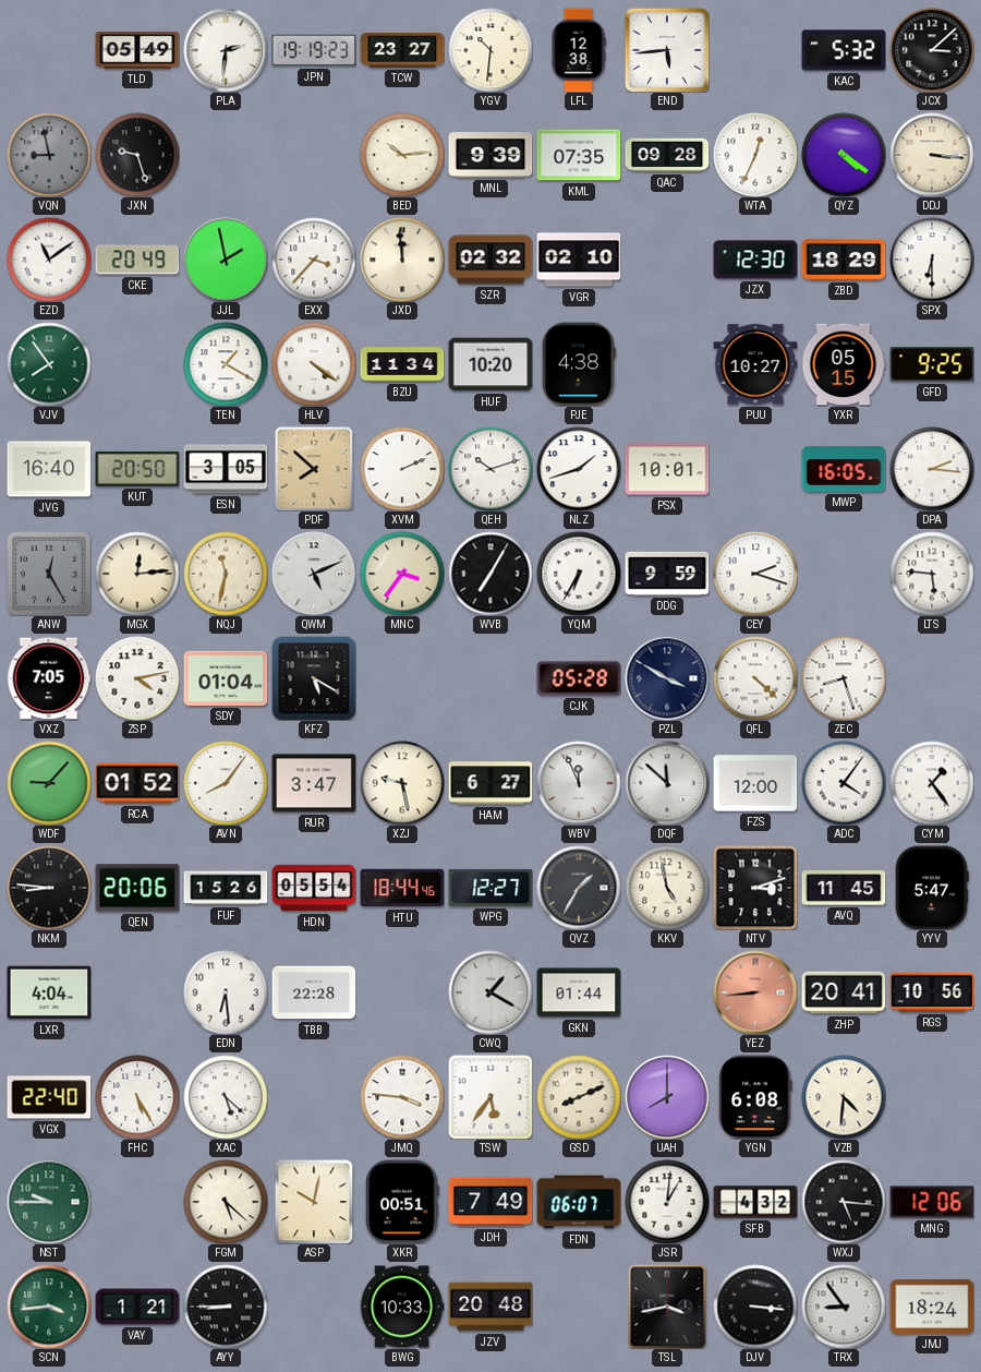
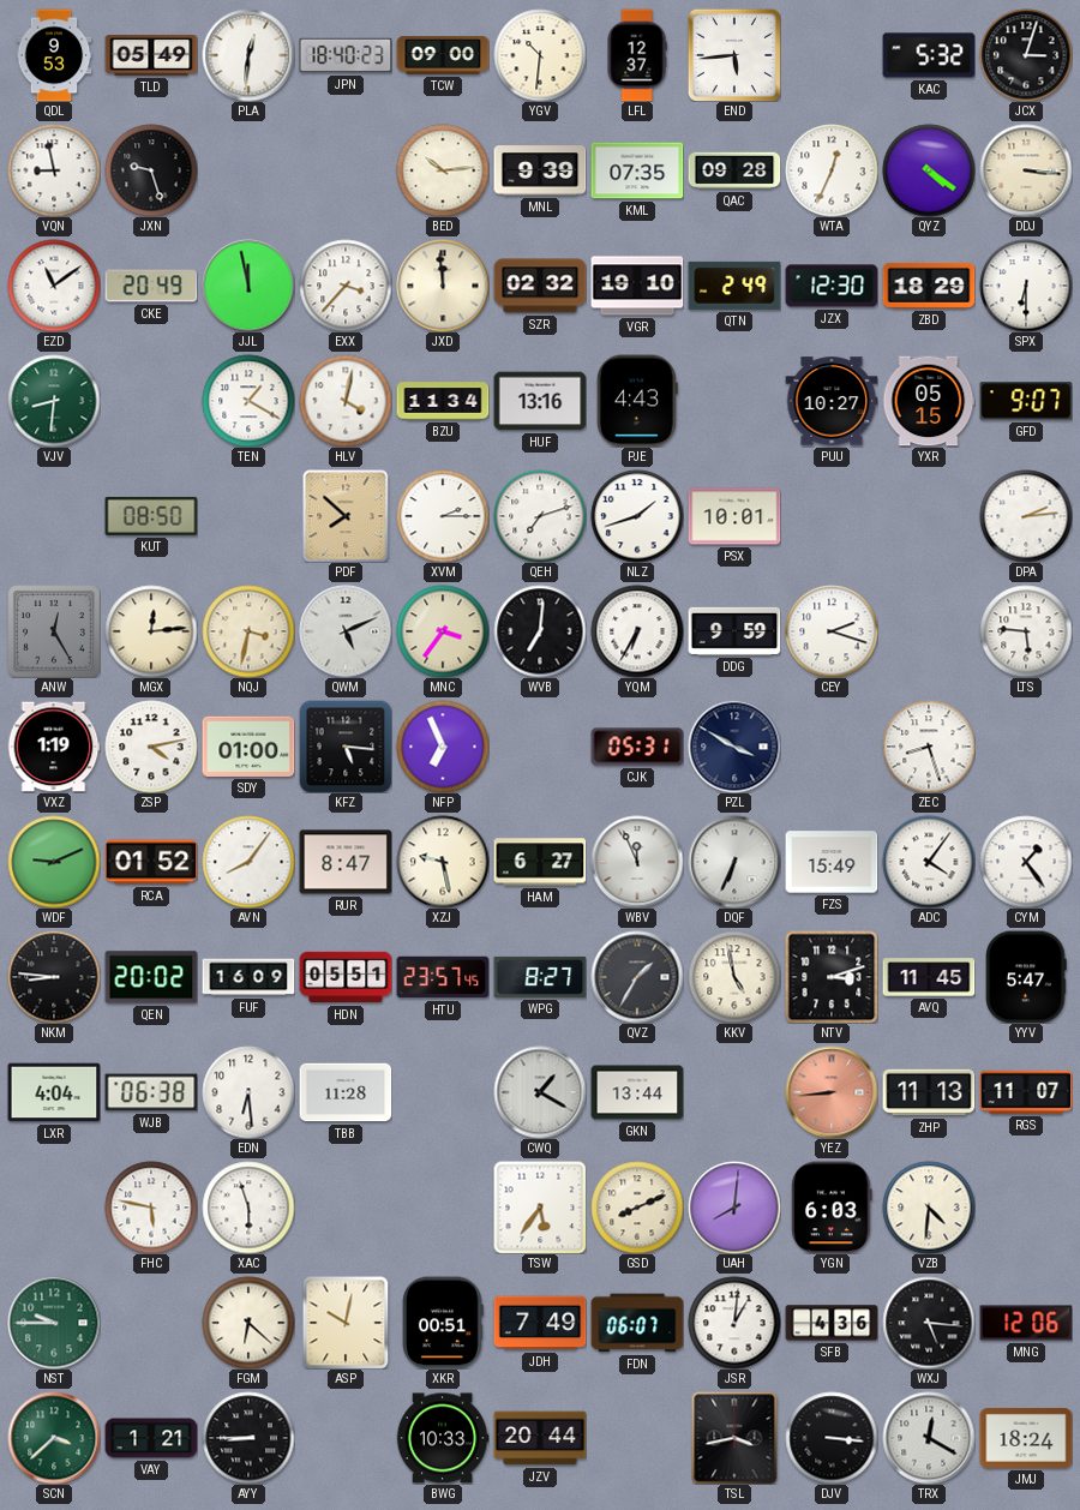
QDL: none -> 9:53 (54, 55)
PLA: 2:31 -> 12:31 (248, 55)
JPN: 19:19 -> 18:40 (346, 55)
TCW: 23:27 -> 09:00 (443, 56)
LFL: 12:38 -> 12:37 (637, 55)
JCX: 3:08 -> 3:03 (1026, 55)
VQN dial: grey -> white (54, 170)
JJL: 1:58 -> 11:58 (248, 286)
VGR: 02:10 -> 19:10 (637, 286)
QTN: none -> 2:49 (734, 286)
VJV: 7:54 -> 8:31 (54, 401)
HLV: 4:21 -> 4:02 (346, 401)
HUF: 10:20 -> 13:16 (540, 401)
PJE: 4:38 -> 4:43 (637, 401)
GFD: 9:25 -> 9:07 (1026, 401)
JVG: 16:40 -> none (49, 469)
KUT: 20:50 -> 08:50 (151, 516)
ESN: 3:05 -> none (226, 469)
XVM: 2:11 -> 2:15 (443, 516)
QEH: 10:12 -> 7:12 (540, 516)
MWP: 16:05 -> none (844, 469)
DPA: 2:16 -> 2:14 (1026, 516)
NQJ: 11:32 -> 3:32 (248, 631)
WVB: 7:05 -> 7:01 (540, 631)
VXZ: 7:05 -> 1:19 (54, 747)
SDY: 01:04 -> 01:00 (248, 747)
KFZ: 5:20 -> 5:16 (346, 747)
NFP: none -> 6:56 (443, 747)
CJK: 05:28 -> 05:31 (637, 747)
QFL: 4:22 -> none (755, 678)
WDF: 9:07 -> 9:11 (54, 862)
RUR: 3:47 -> 8:47 (346, 862)
DQF: 11:52 -> 6:34 (734, 862)
FZS: 12:00 -> 15:49 (832, 862)
QEN: 20:06 -> 20:02 (151, 977)
FUF: 15:26 -> 16:09 (248, 977)
HDN: 05:54 -> 05:51 (346, 977)
HTU: 18:44 -> 23:57 (443, 977)
WPG: 12:27 -> 8:27 (540, 977)
WJB: none -> 06:38 (151, 1092)
TBB: 22:28 -> 11:28 (346, 1092)
GKN: 01:44 -> 13:44 (637, 1092)
ZHP: 20:41 -> 11:13 (929, 1092)
RGS: 10:56 -> 11:07 (1026, 1092)
VGX: 22:40 -> none (49, 1097)
FHC: 5:25 -> 5:47 (151, 1208)
XAC: 5:22 -> 5:57 (248, 1208)
JMQ: 3:46 -> none (402, 1097)
UAH: 8:00 -> 8:01 (734, 1208)
YGN: 6:08 -> 6:03 (832, 1208)
FGM: 5:22 -> 6:22 (248, 1323)
SFB: 4:32 -> 4:36 (832, 1323)
SCN: 3:44 -> 3:38 (54, 1438)
JZV: 20:48 -> 20:44 (540, 1438)
TRX: 8:54 -> 12:20 (929, 1438)
